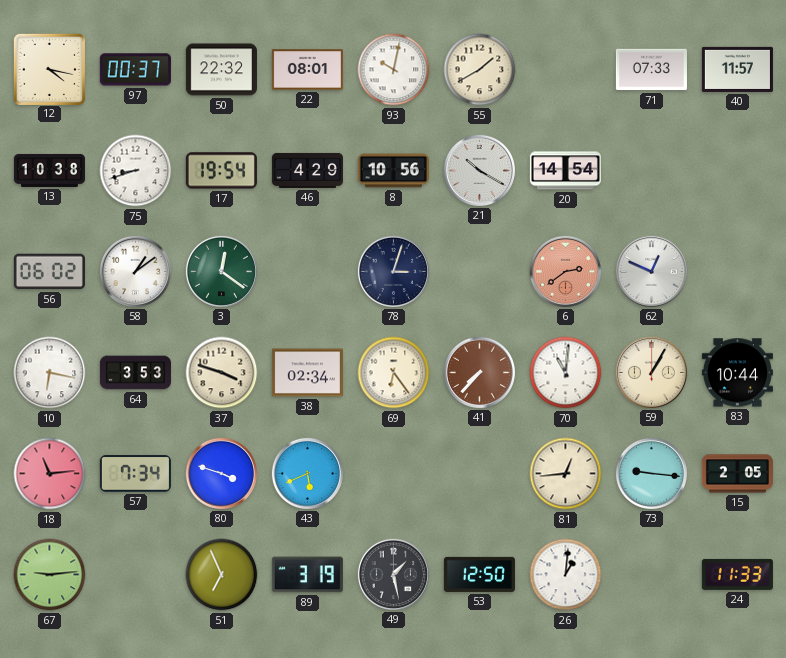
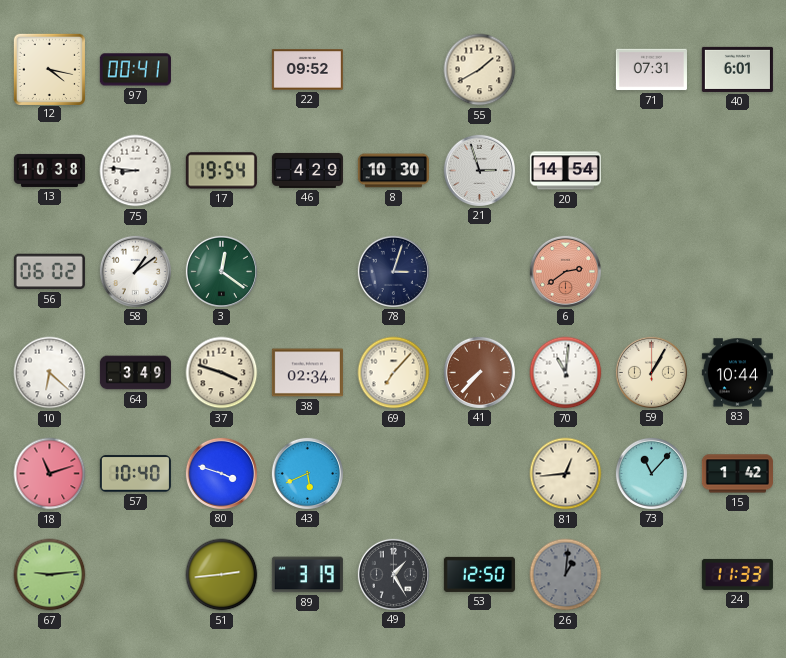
97: 00:37 -> 00:41 (135, 70)
50: 22:32 -> none (221, 70)
22: 08:01 -> 09:52 (307, 70)
93: 10:02 -> none (394, 70)
71: 07:33 -> 07:31 (651, 70)
40: 11:57 -> 6:01 (737, 69)
75: 8:42 -> 8:46 (136, 171)
8: 10:56 -> 10:30 (393, 171)
21: 10:20 -> 2:57 (479, 170)
62: 12:49 -> none (651, 271)
10: 6:17 -> 6:22 (50, 373)
64: 3:53 -> 3:49 (135, 373)
69: 6:24 -> 7:07 (394, 373)
18: 11:14 -> 11:12 (50, 474)
57: 7:34 -> 10:40 (135, 474)
73: 9:16 -> 11:07 (651, 473)
15: 2:05 -> 1:42 (737, 474)
51: 6:56 -> 2:44 (222, 575)
49: 1:28 -> 1:25 (393, 574)
26 dial: white -> grey (566, 575)
